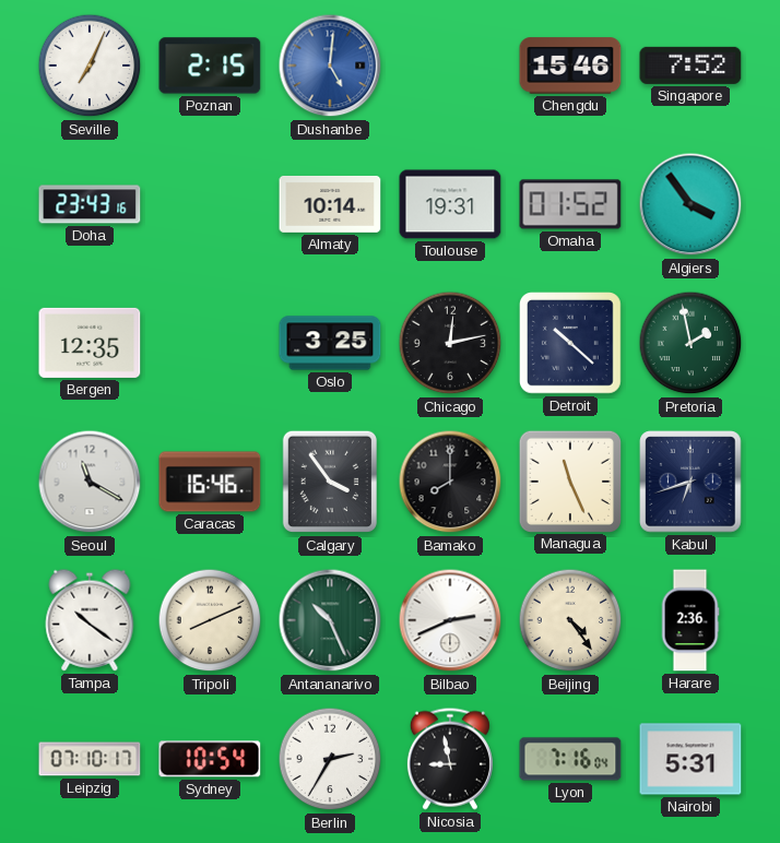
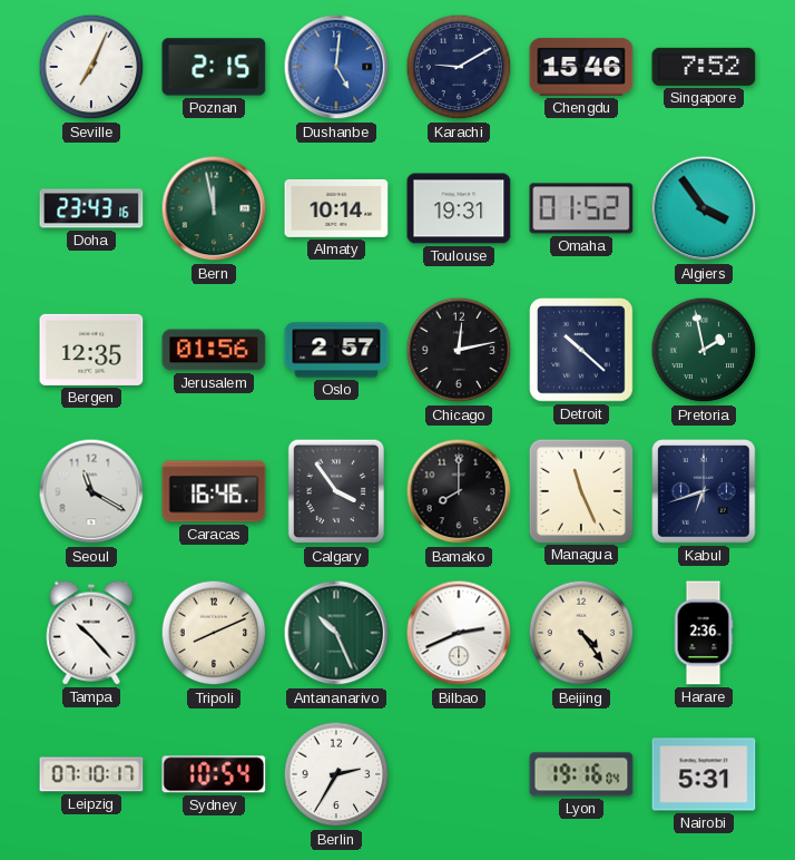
Karachi: none -> 9:10 (459, 67)
Bern: none -> 11:58 (214, 208)
Jerusalem: none -> 01:56 (214, 350)
Oslo: 3:25 -> 2:57 (336, 350)
Tampa: 10:21 -> 10:23 (91, 633)
Nicosia: 8:58 -> none (450, 759)
Lyon: 7:16 -> 19:16 (581, 774)
